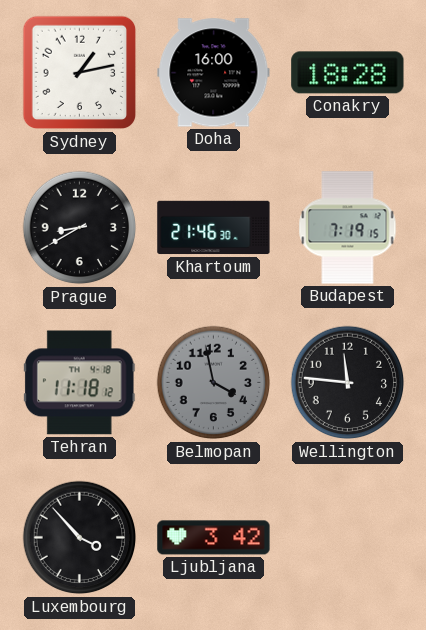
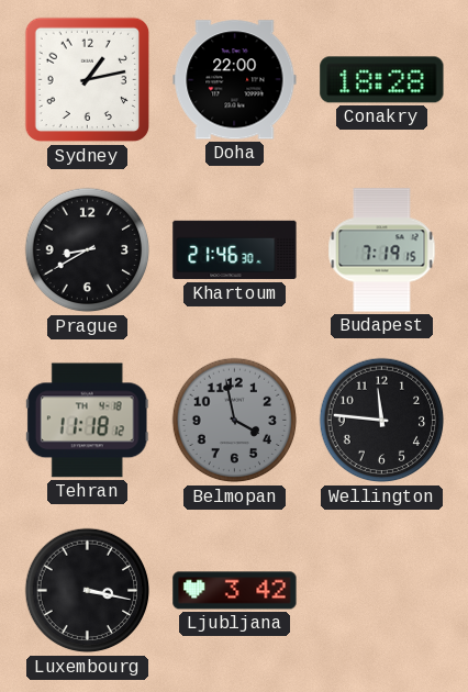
Doha: 16:00 -> 22:00 (235, 80)
Luxembourg: 3:53 -> 3:17 (88, 591)
